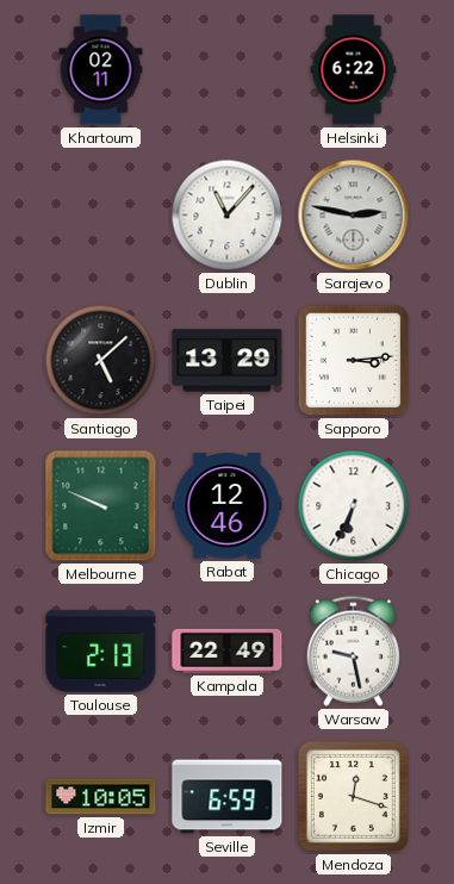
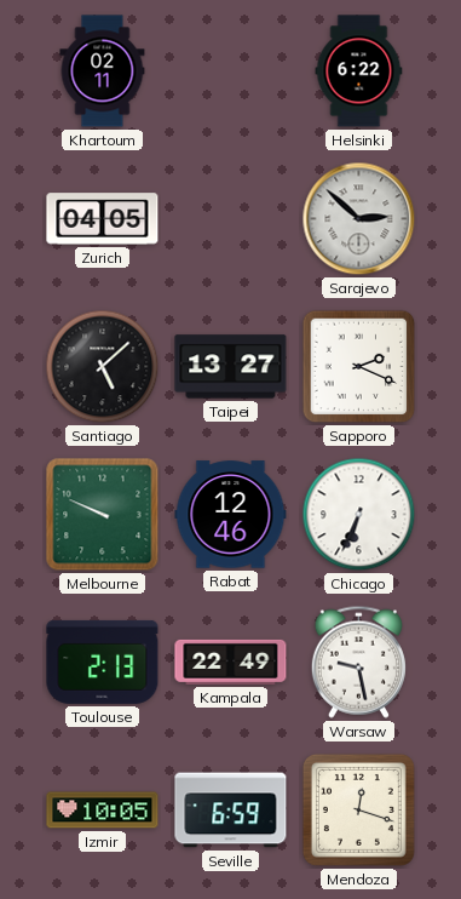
Zurich: none -> 04:05 (103, 219)
Dublin: 11:07 -> none (228, 216)
Sarajevo: 2:47 -> 2:52 (359, 219)
Taipei: 13:29 -> 13:27 (231, 367)
Sapporo: 3:14 -> 2:19 (359, 367)
